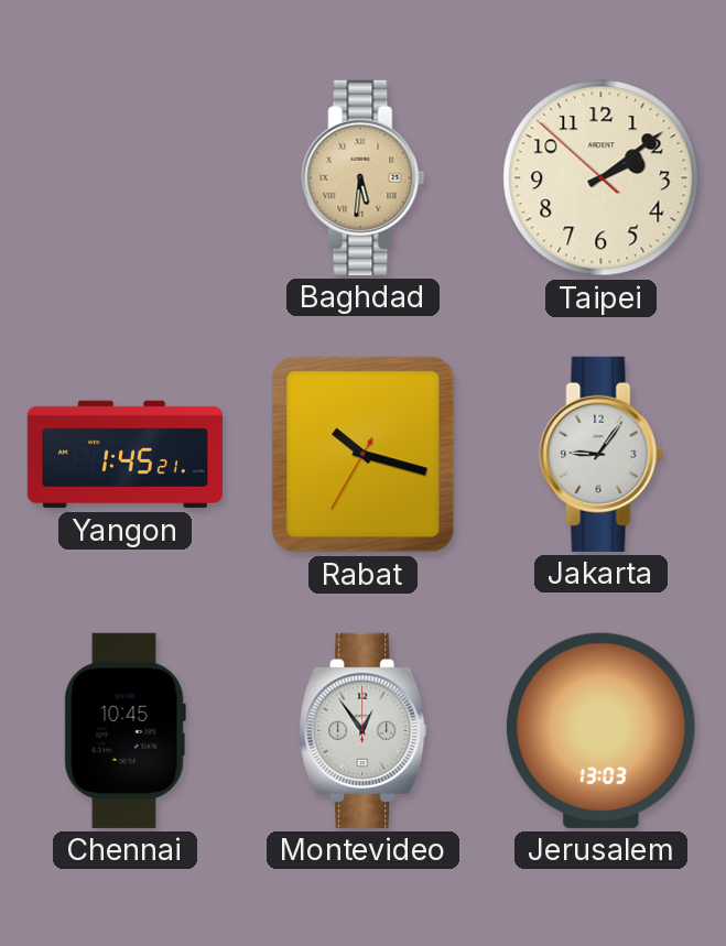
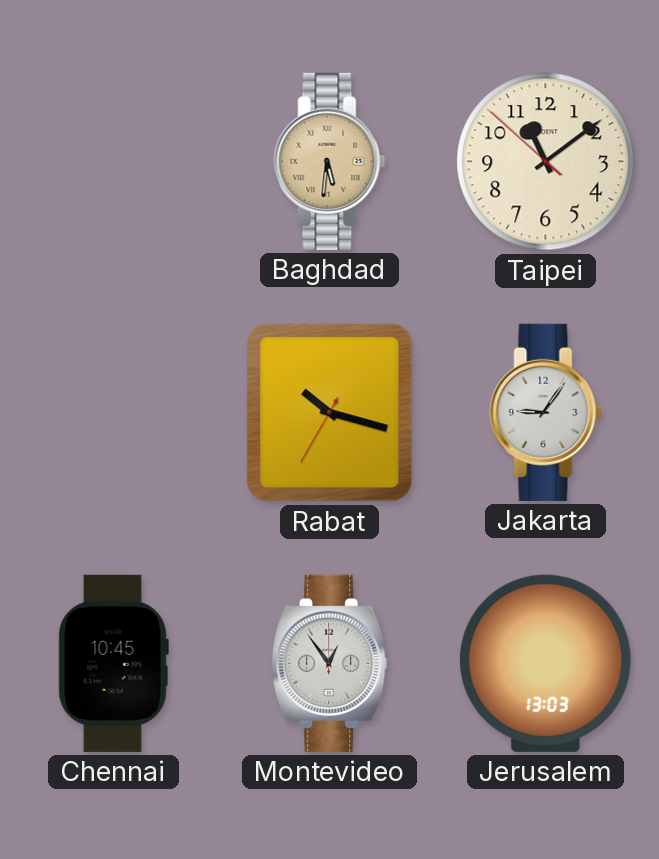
Taipei: 2:08 -> 11:08 (546, 162)
Yangon: 1:45 -> none (124, 455)
